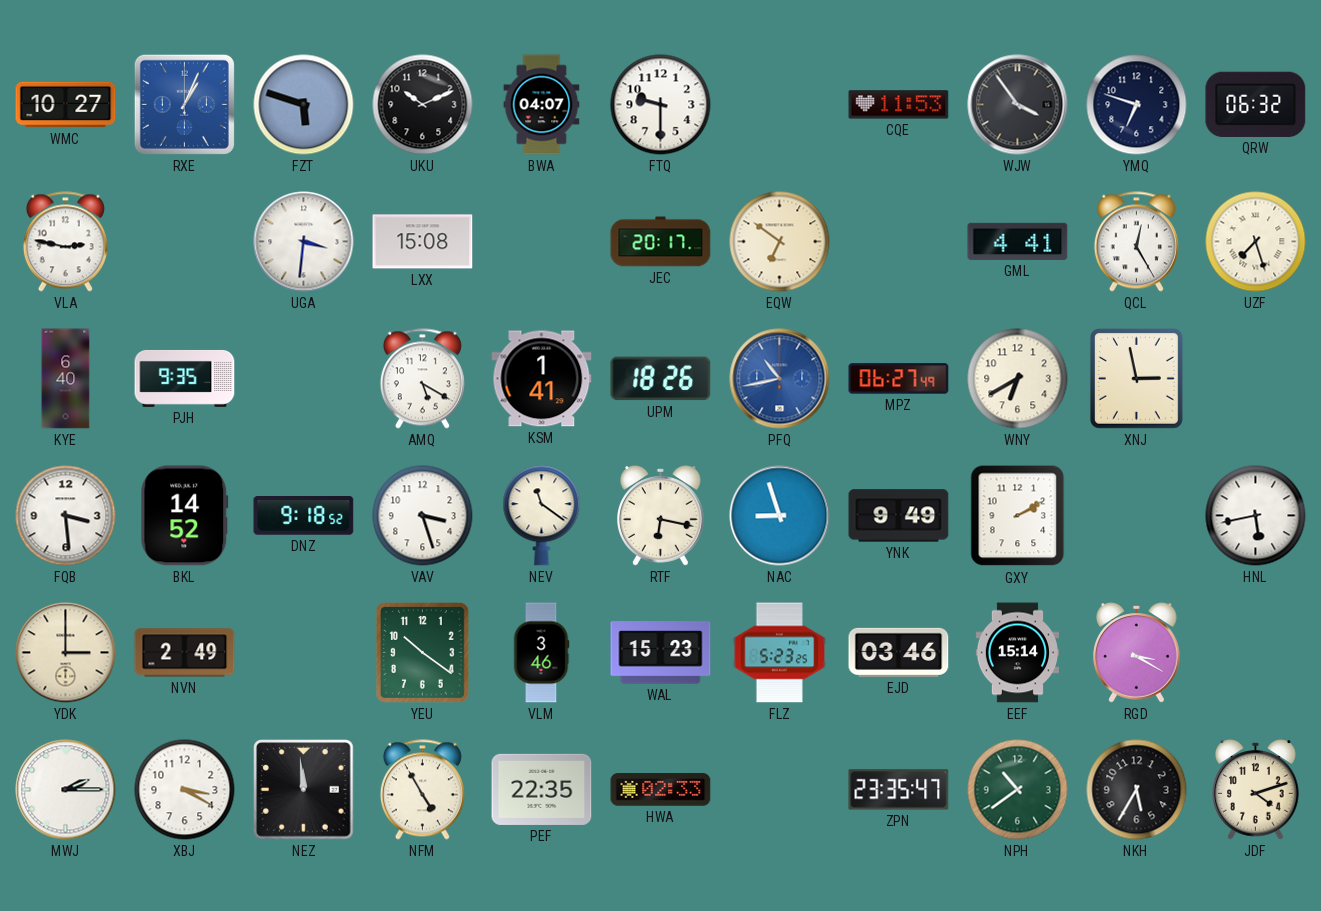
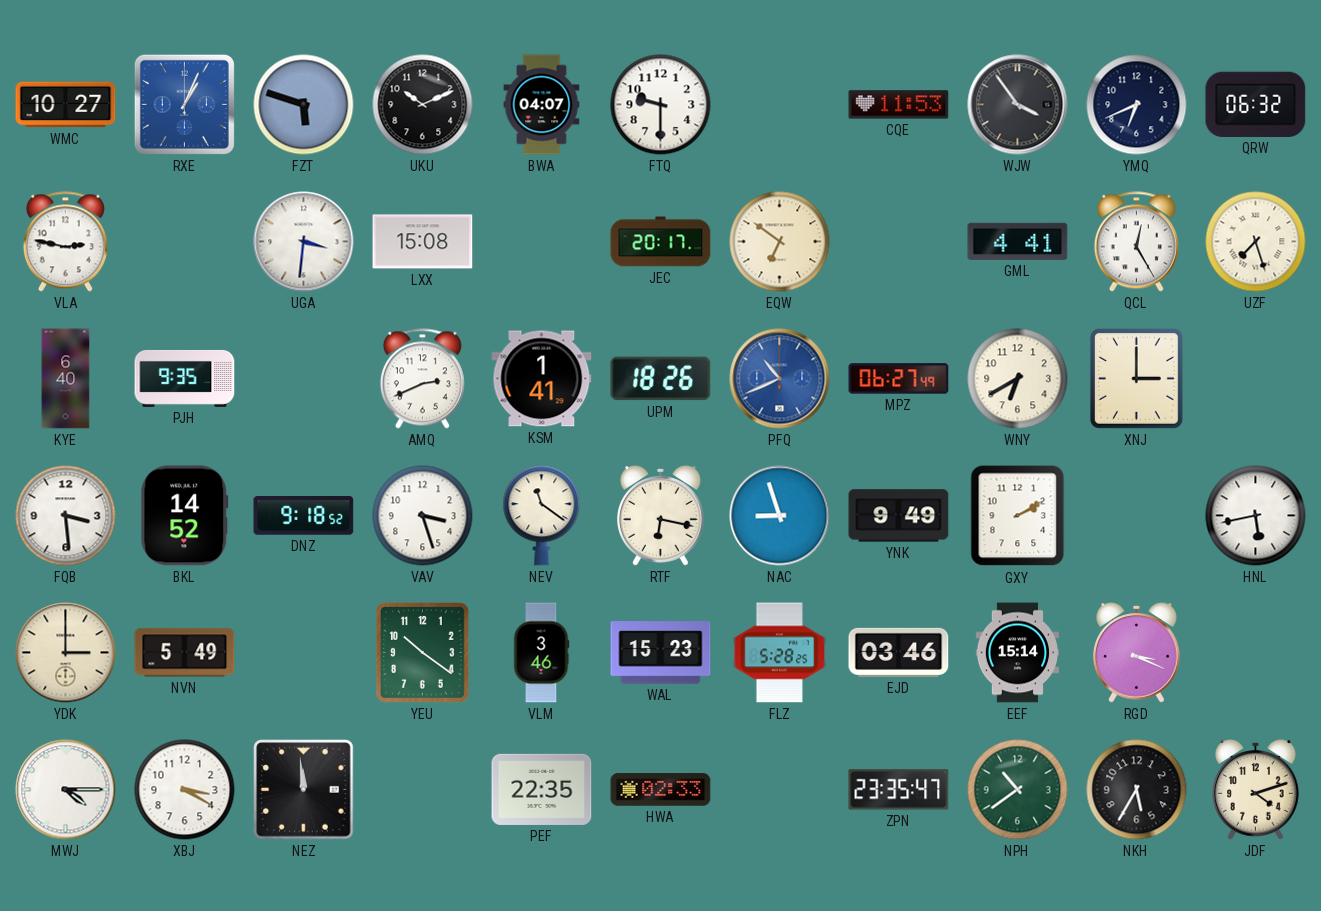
YMQ: 6:48 -> 6:41 (1137, 105)
AMQ: 5:20 -> 2:41 (422, 379)
PFQ: 10:43 -> 10:41 (780, 379)
XNJ: 2:58 -> 3:00 (1136, 378)
NVN: 2:49 -> 5:49 (185, 653)
FLZ: 5:23 -> 5:28 (780, 653)
RGD: 3:20 -> 3:19 (1137, 653)
MWJ: 2:15 -> 4:15 (66, 790)
NFM: 4:55 -> none (422, 790)
